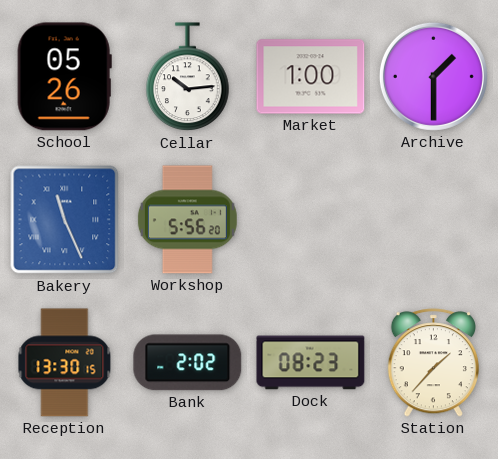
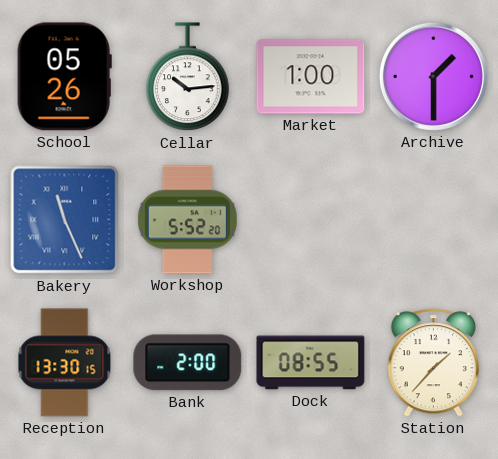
Workshop: 5:56 -> 5:52 (187, 220)
Bank: 2:02 -> 2:00 (188, 363)
Dock: 08:23 -> 08:55 (311, 363)
